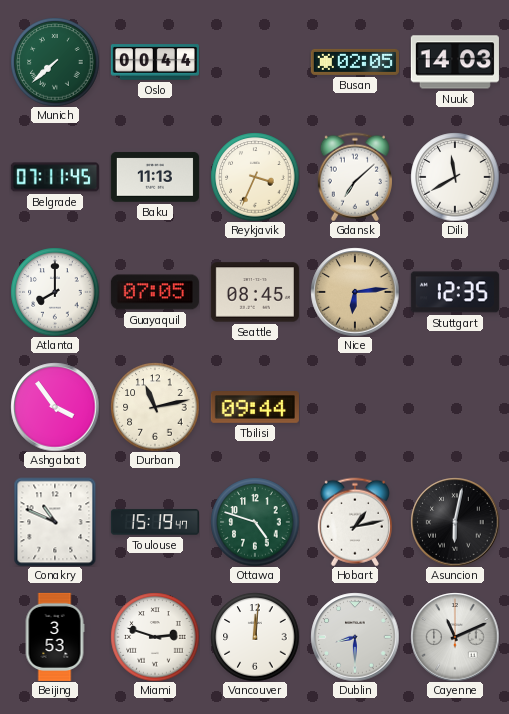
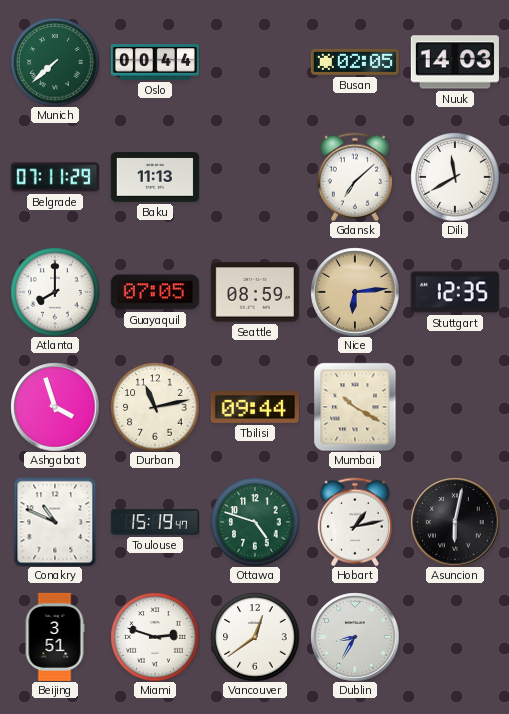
Belgrade: 07:11:45 -> 07:11:29 (55, 177)
Reykjavik: 3:34 -> none (255, 177)
Seattle: 08:45 -> 08:59 (255, 292)
Ashgabat: 3:54 -> 3:57 (55, 407)
Mumbai: none -> 10:20 (355, 407)
Beijing: 3:53 -> 3:51 (55, 637)
Vancouver: 12:01 -> 12:39 (255, 637)
Dublin: 8:30 -> 8:35 (355, 637)
Cayenne: 11:11 -> none (455, 637)
